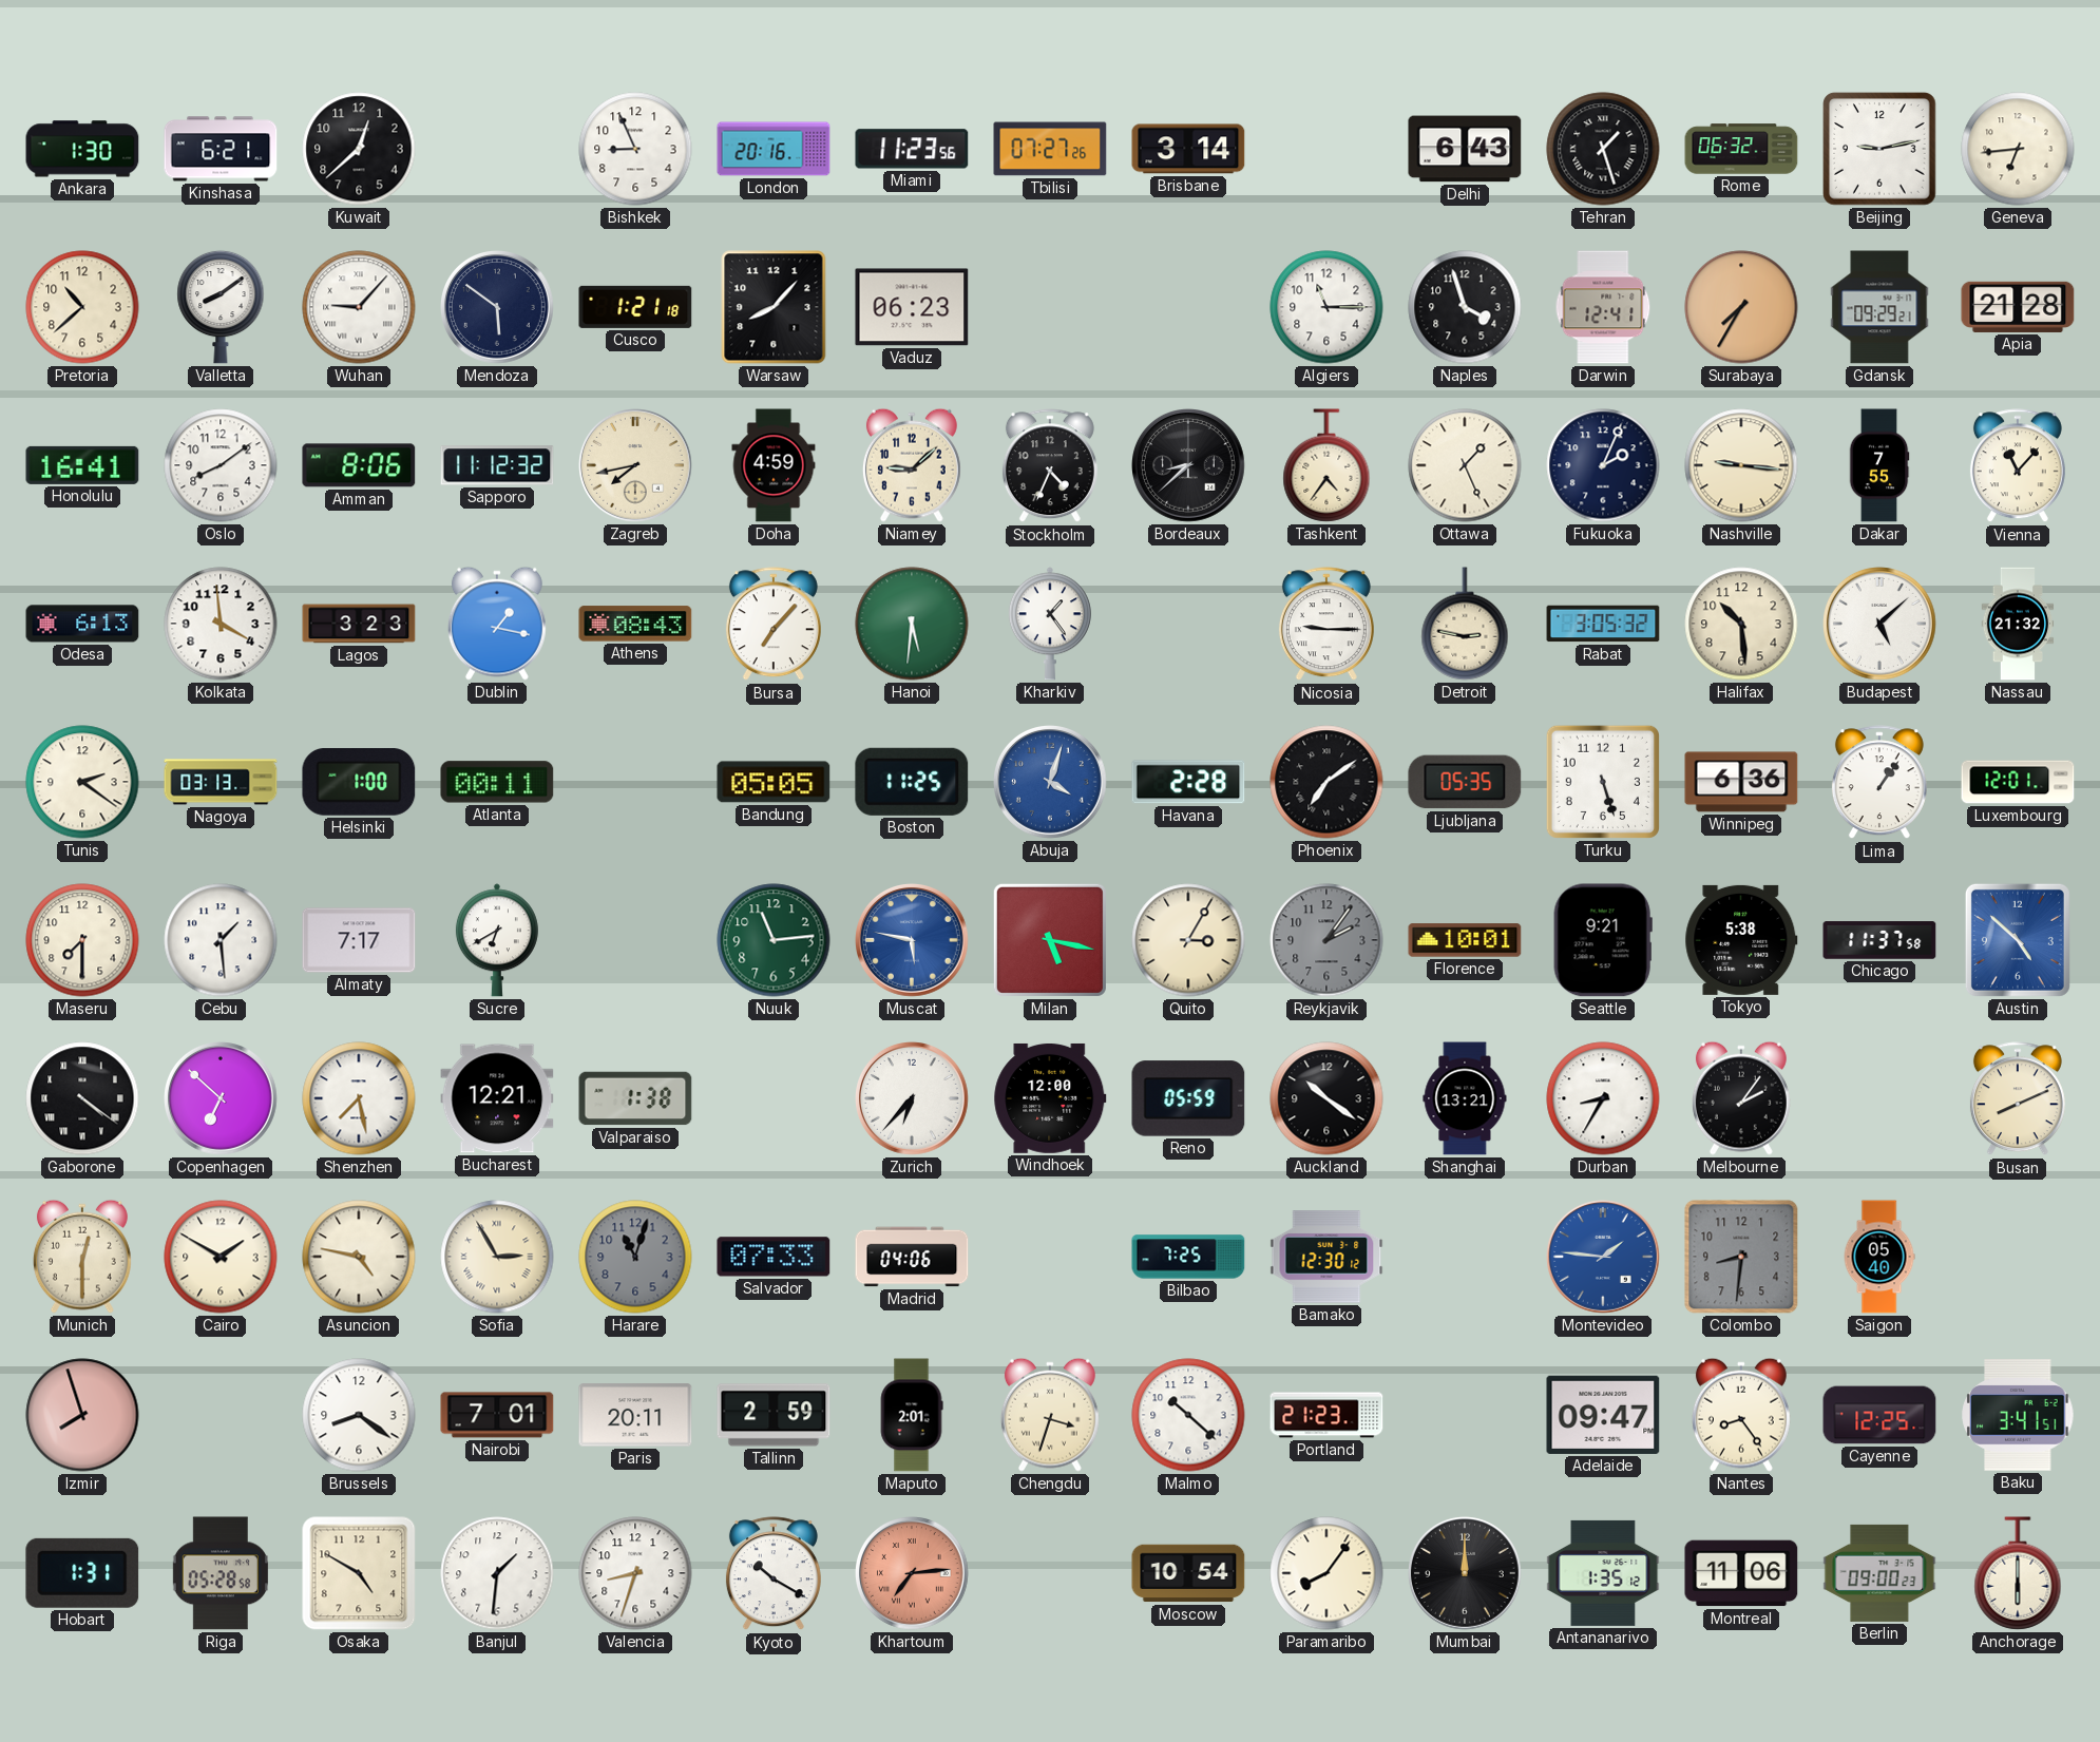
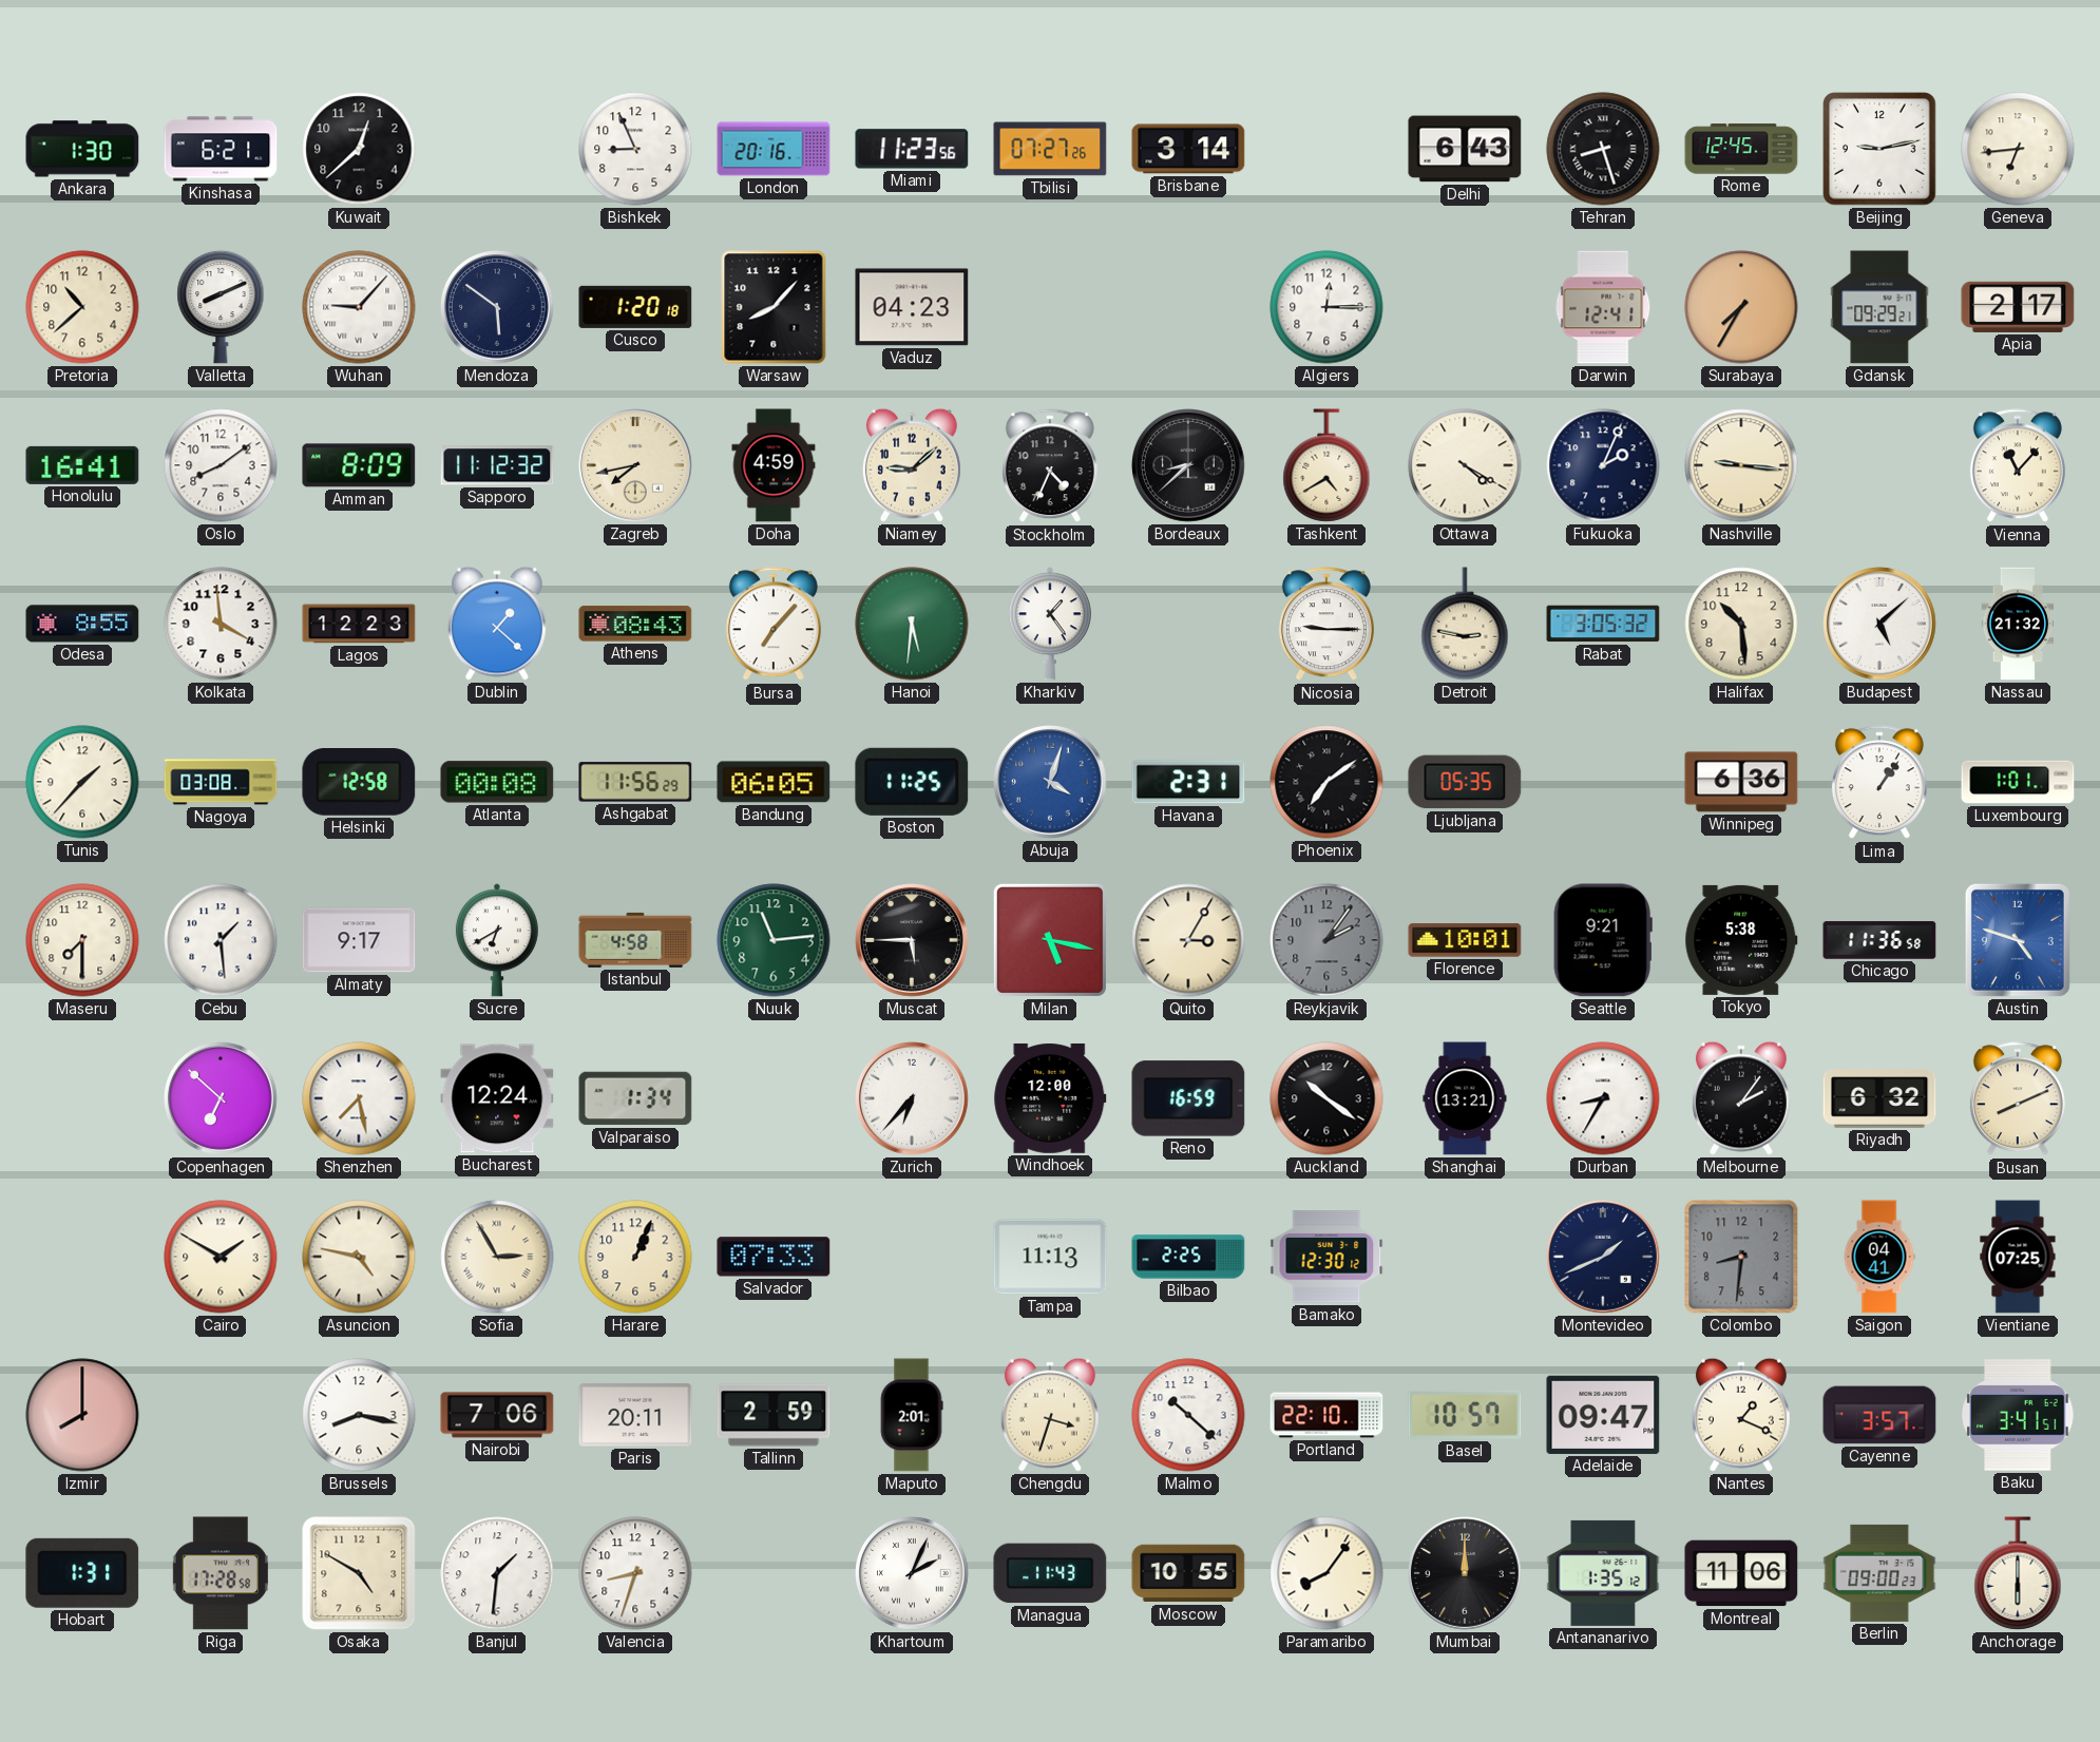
Tehran: 1:27 -> 8:27 (1603, 149)
Rome: 06:32 -> 12:45 (1741, 149)
Valletta: 8:09 -> 8:11 (221, 307)
Cusco: 1:21 -> 1:20 (635, 307)
Vaduz: 06:23 -> 04:23 (912, 307)
Algiers: 11:15 -> 12:15 (1326, 307)
Naples: 3:57 -> none (1465, 307)
Apia: 21:28 -> 2:17 (2018, 307)
Amman: 8:06 -> 8:09 (359, 465)
Tashkent: 4:36 -> 4:40 (1326, 465)
Ottawa: 1:26 -> 4:20 (1465, 465)
Dakar: 7:55 -> none (1879, 465)
Odesa: 6:13 -> 8:55 (82, 624)
Lagos: 3:23 -> 12:23 (359, 624)
Dublin: 1:17 -> 1:22 (497, 624)
Tunis: 2:21 -> 1:37 (82, 782)
Nagoya: 03:13 -> 03:08 (221, 782)
Helsinki: 1:00 -> 12:58 (359, 783)
Atlanta: 00:11 -> 00:08 (497, 782)
Ashgabat: none -> 11:56 (635, 782)
Bandung: 05:05 -> 06:05 (774, 782)
Havana: 2:28 -> 2:31 (1188, 782)
Turku: 5:27 -> none (1603, 782)
Luxembourg: 12:01 -> 1:01 (2018, 782)
Almaty: 7:17 -> 9:17 (359, 940)
Istanbul: none -> 4:58 (635, 940)
Muscat: 5:47 -> 5:45 (913, 941)
Muscat dial: blue -> black (913, 941)
Chicago: 11:37 -> 11:36 (1879, 940)
Austin: 4:52 -> 4:48 (2018, 940)
Gaborone: 4:21 -> none (82, 1098)
Bucharest: 12:21 -> 12:24 (497, 1098)
Valparaiso: 1:38 -> 1:34 (635, 1098)
Reno: 05:59 -> 16:59 (1188, 1098)
Riyadh: none -> 6:32 (1879, 1098)
Munich: 12:30 -> none (82, 1257)
Harare: 11:03 -> 1:04 (635, 1257)
Harare dial: grey -> cream (635, 1257)
Madrid: 04:06 -> none (912, 1257)
Tampa: none -> 11:13 (1050, 1257)
Bilbao: 7:25 -> 2:25 (1188, 1257)
Montevideo: 1:46 -> 1:41 (1604, 1258)
Montevideo dial: blue -> navy (1604, 1258)
Saigon: 05:40 -> 04:41 (1879, 1257)
Vientiane: none -> 07:25 (2018, 1257)
Izmir: 7:57 -> 8:00 (82, 1415)
Brussels: 8:21 -> 8:17 (359, 1415)
Nairobi: 7:01 -> 7:06 (497, 1415)
Portland: 21:23 -> 22:10 (1326, 1415)
Basel: none -> 10:57 (1465, 1415)
Nantes: 8:24 -> 1:19 (1741, 1415)
Cayenne: 12:25 -> 3:57 (1879, 1415)
Riga: 05:28 -> 17:28 (221, 1573)
Kyoto: 10:20 -> none (774, 1574)
Khartoum: 7:14 -> 2:04 (913, 1574)
Khartoum dial: salmon -> white (913, 1574)
Managua: none -> 11:43 (1050, 1573)
Moscow: 10:54 -> 10:55 (1188, 1573)
